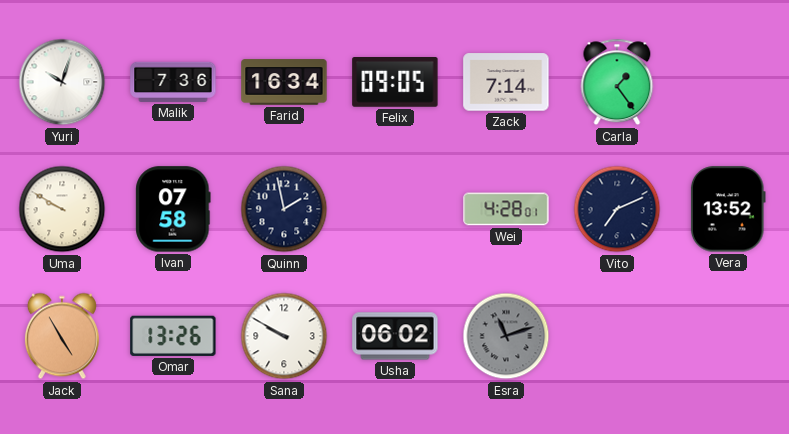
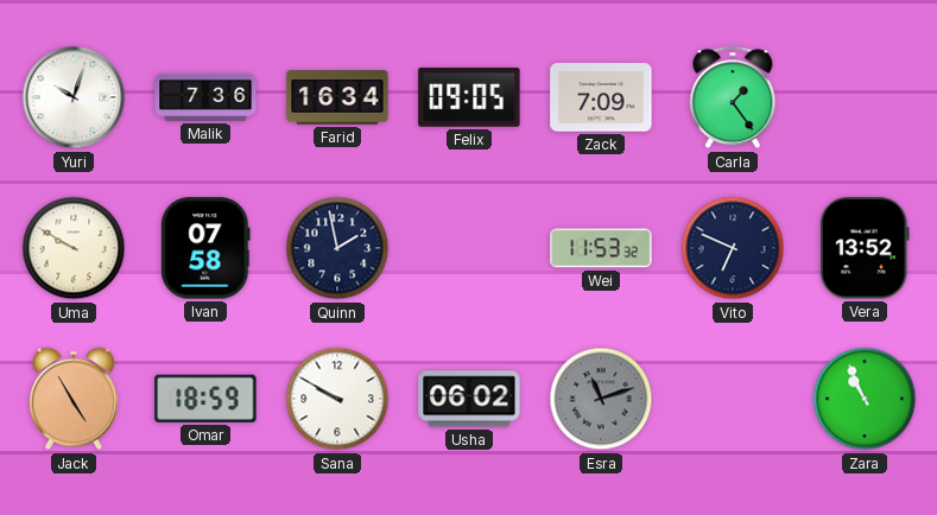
Zack: 7:14 -> 7:09 (601, 97)
Wei: 4:28 -> 11:53 (601, 248)
Vito: 7:11 -> 6:49 (733, 248)
Omar: 13:26 -> 18:59 (205, 399)
Zara: none -> 10:56 (865, 399)
